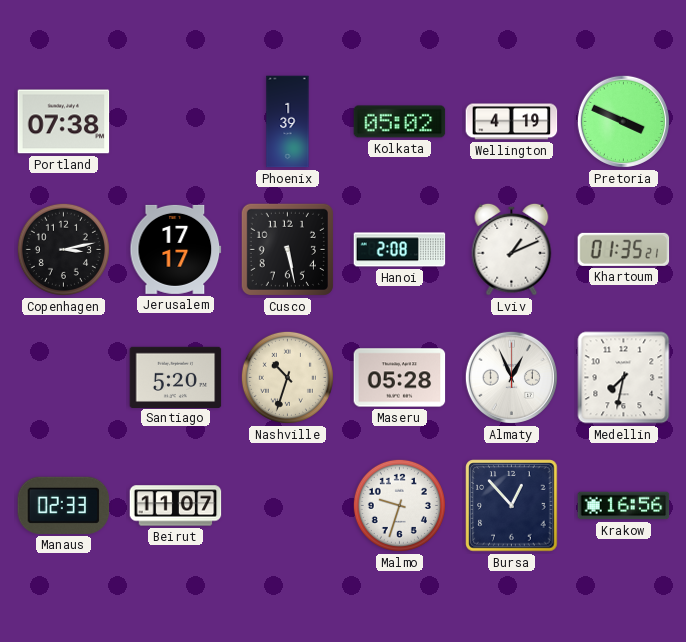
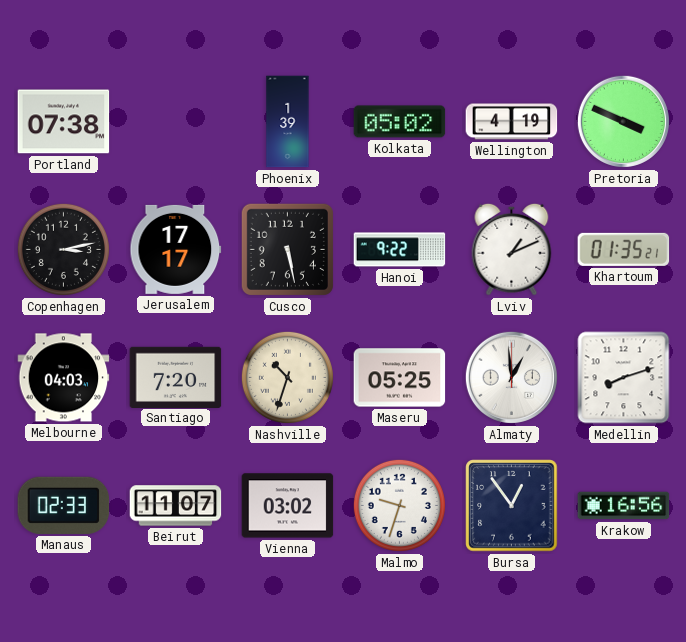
Hanoi: 2:08 -> 9:22 (400, 250)
Melbourne: none -> 04:03 (64, 378)
Santiago: 5:20 -> 7:20 (176, 377)
Maseru: 05:28 -> 05:25 (400, 378)
Almaty: 12:56 -> 12:59 (511, 377)
Medellin: 7:32 -> 8:12 (624, 378)
Vienna: none -> 03:02 (288, 506)
Bursa: 12:53 -> 12:54 (512, 506)
